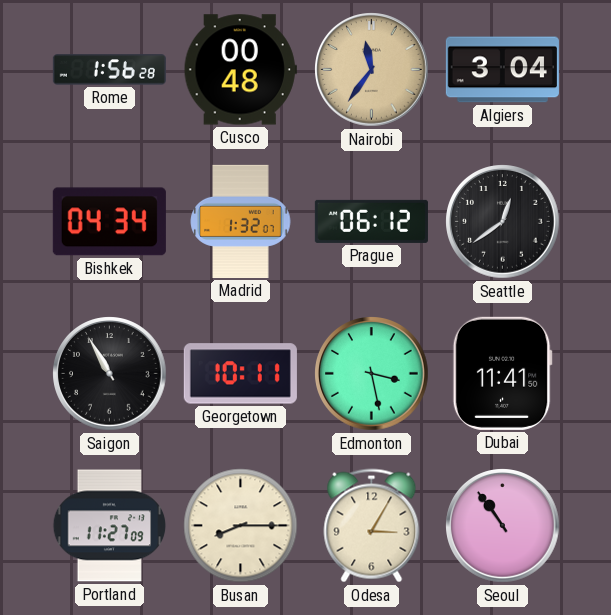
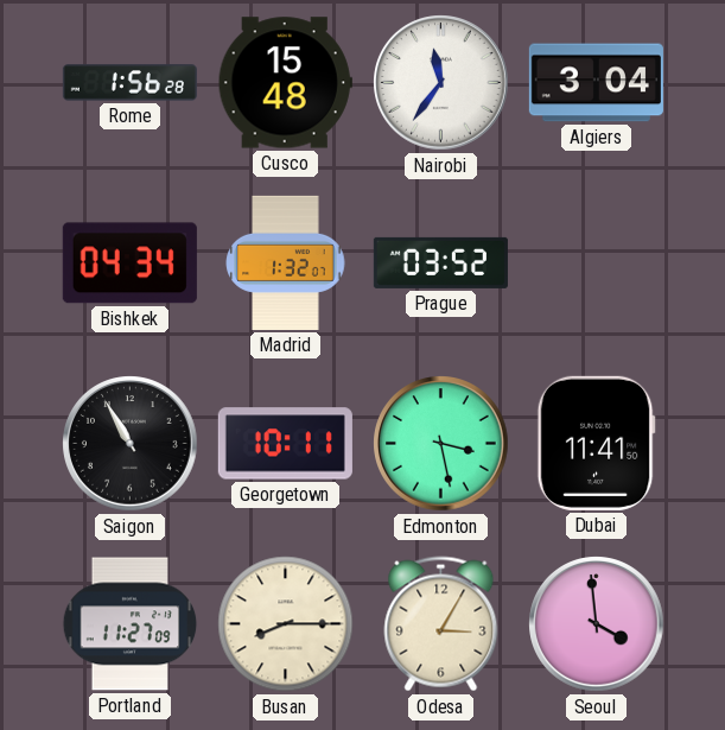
Cusco: 00:48 -> 15:48 (285, 83)
Nairobi dial: champagne -> white (441, 83)
Prague: 06:12 -> 03:52 (440, 262)
Seattle: 12:39 -> none (503, 222)
Seoul: 10:54 -> 3:59 (597, 624)
